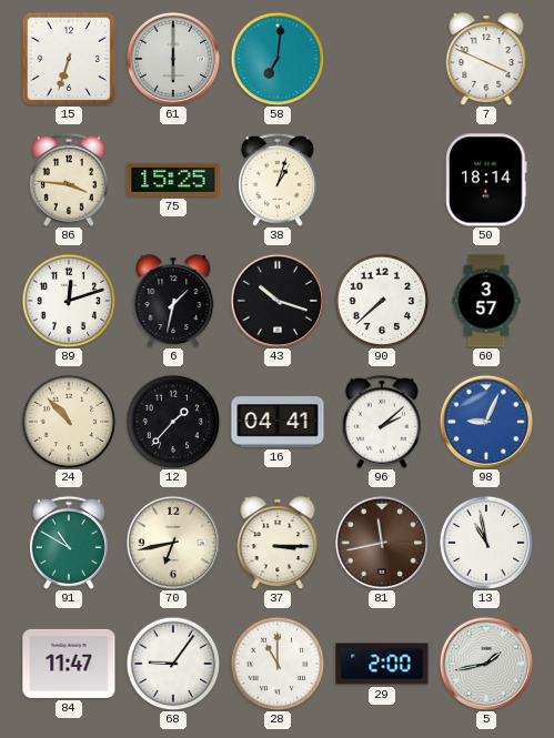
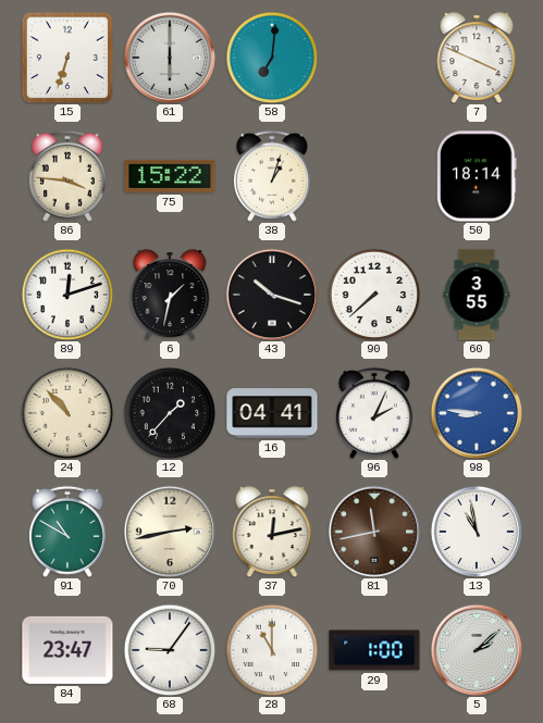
75: 15:25 -> 15:22 (170, 176)
60: 3:57 -> 3:55 (477, 295)
96: 2:08 -> 2:04 (374, 413)
98: 9:04 -> 8:46 (476, 412)
70: 6:43 -> 2:43 (169, 531)
37: 3:15 -> 12:13 (272, 532)
84: 11:47 -> 23:47 (67, 650)
29: 2:00 -> 1:00 (374, 650)
5: 1:43 -> 2:08 (476, 649)
